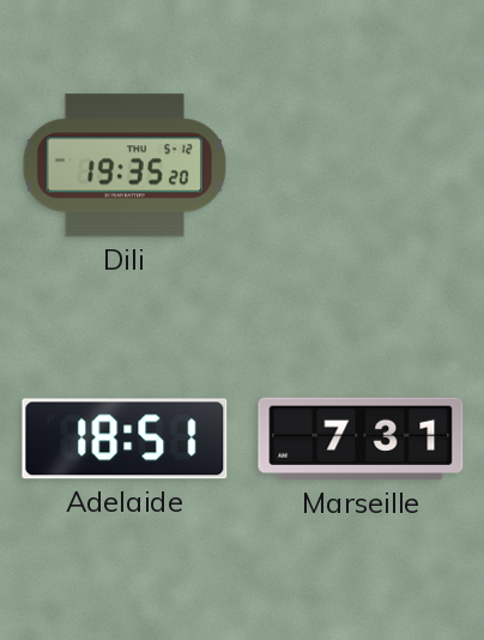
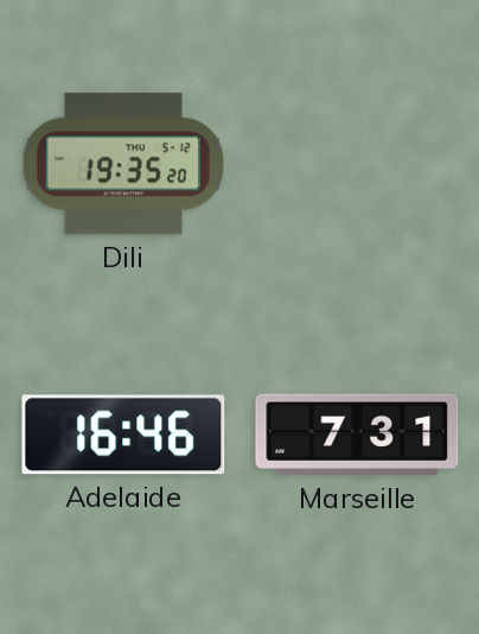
Adelaide: 18:51 -> 16:46 (123, 435)
